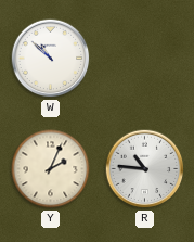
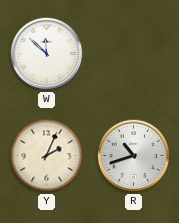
W: 10:52 -> 11:52 (47, 54)
R: 10:46 -> 10:42 (134, 156)
